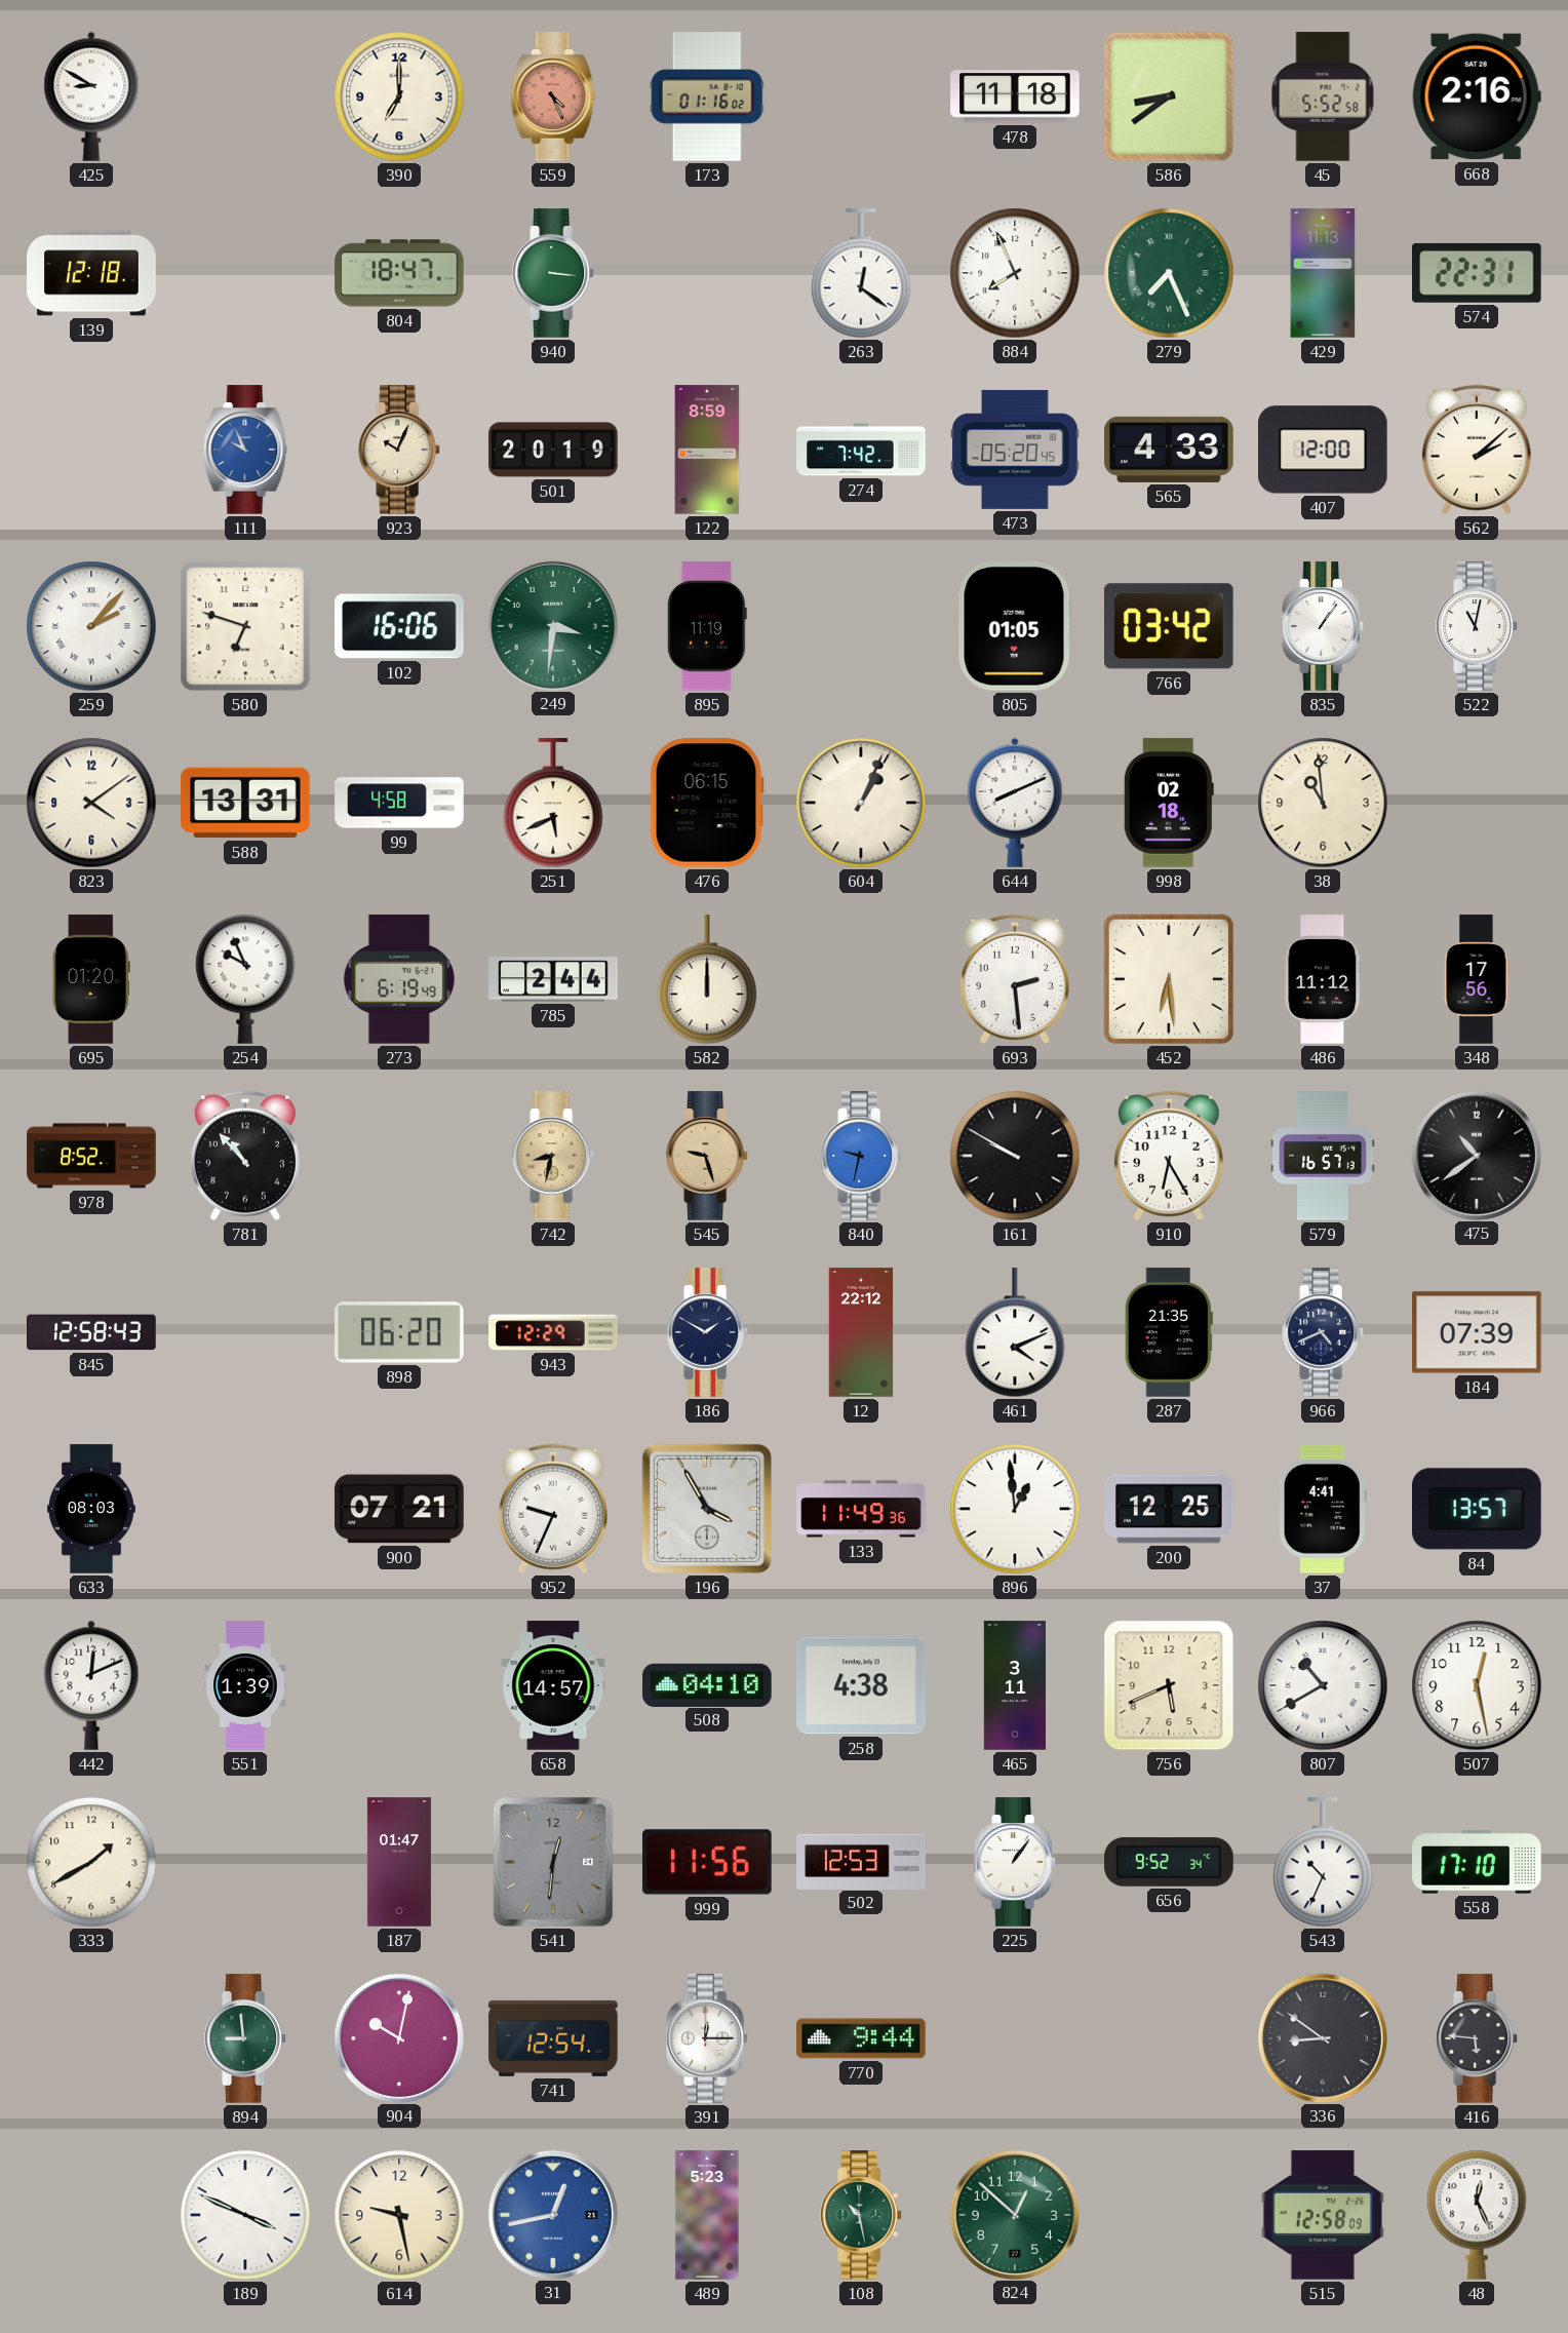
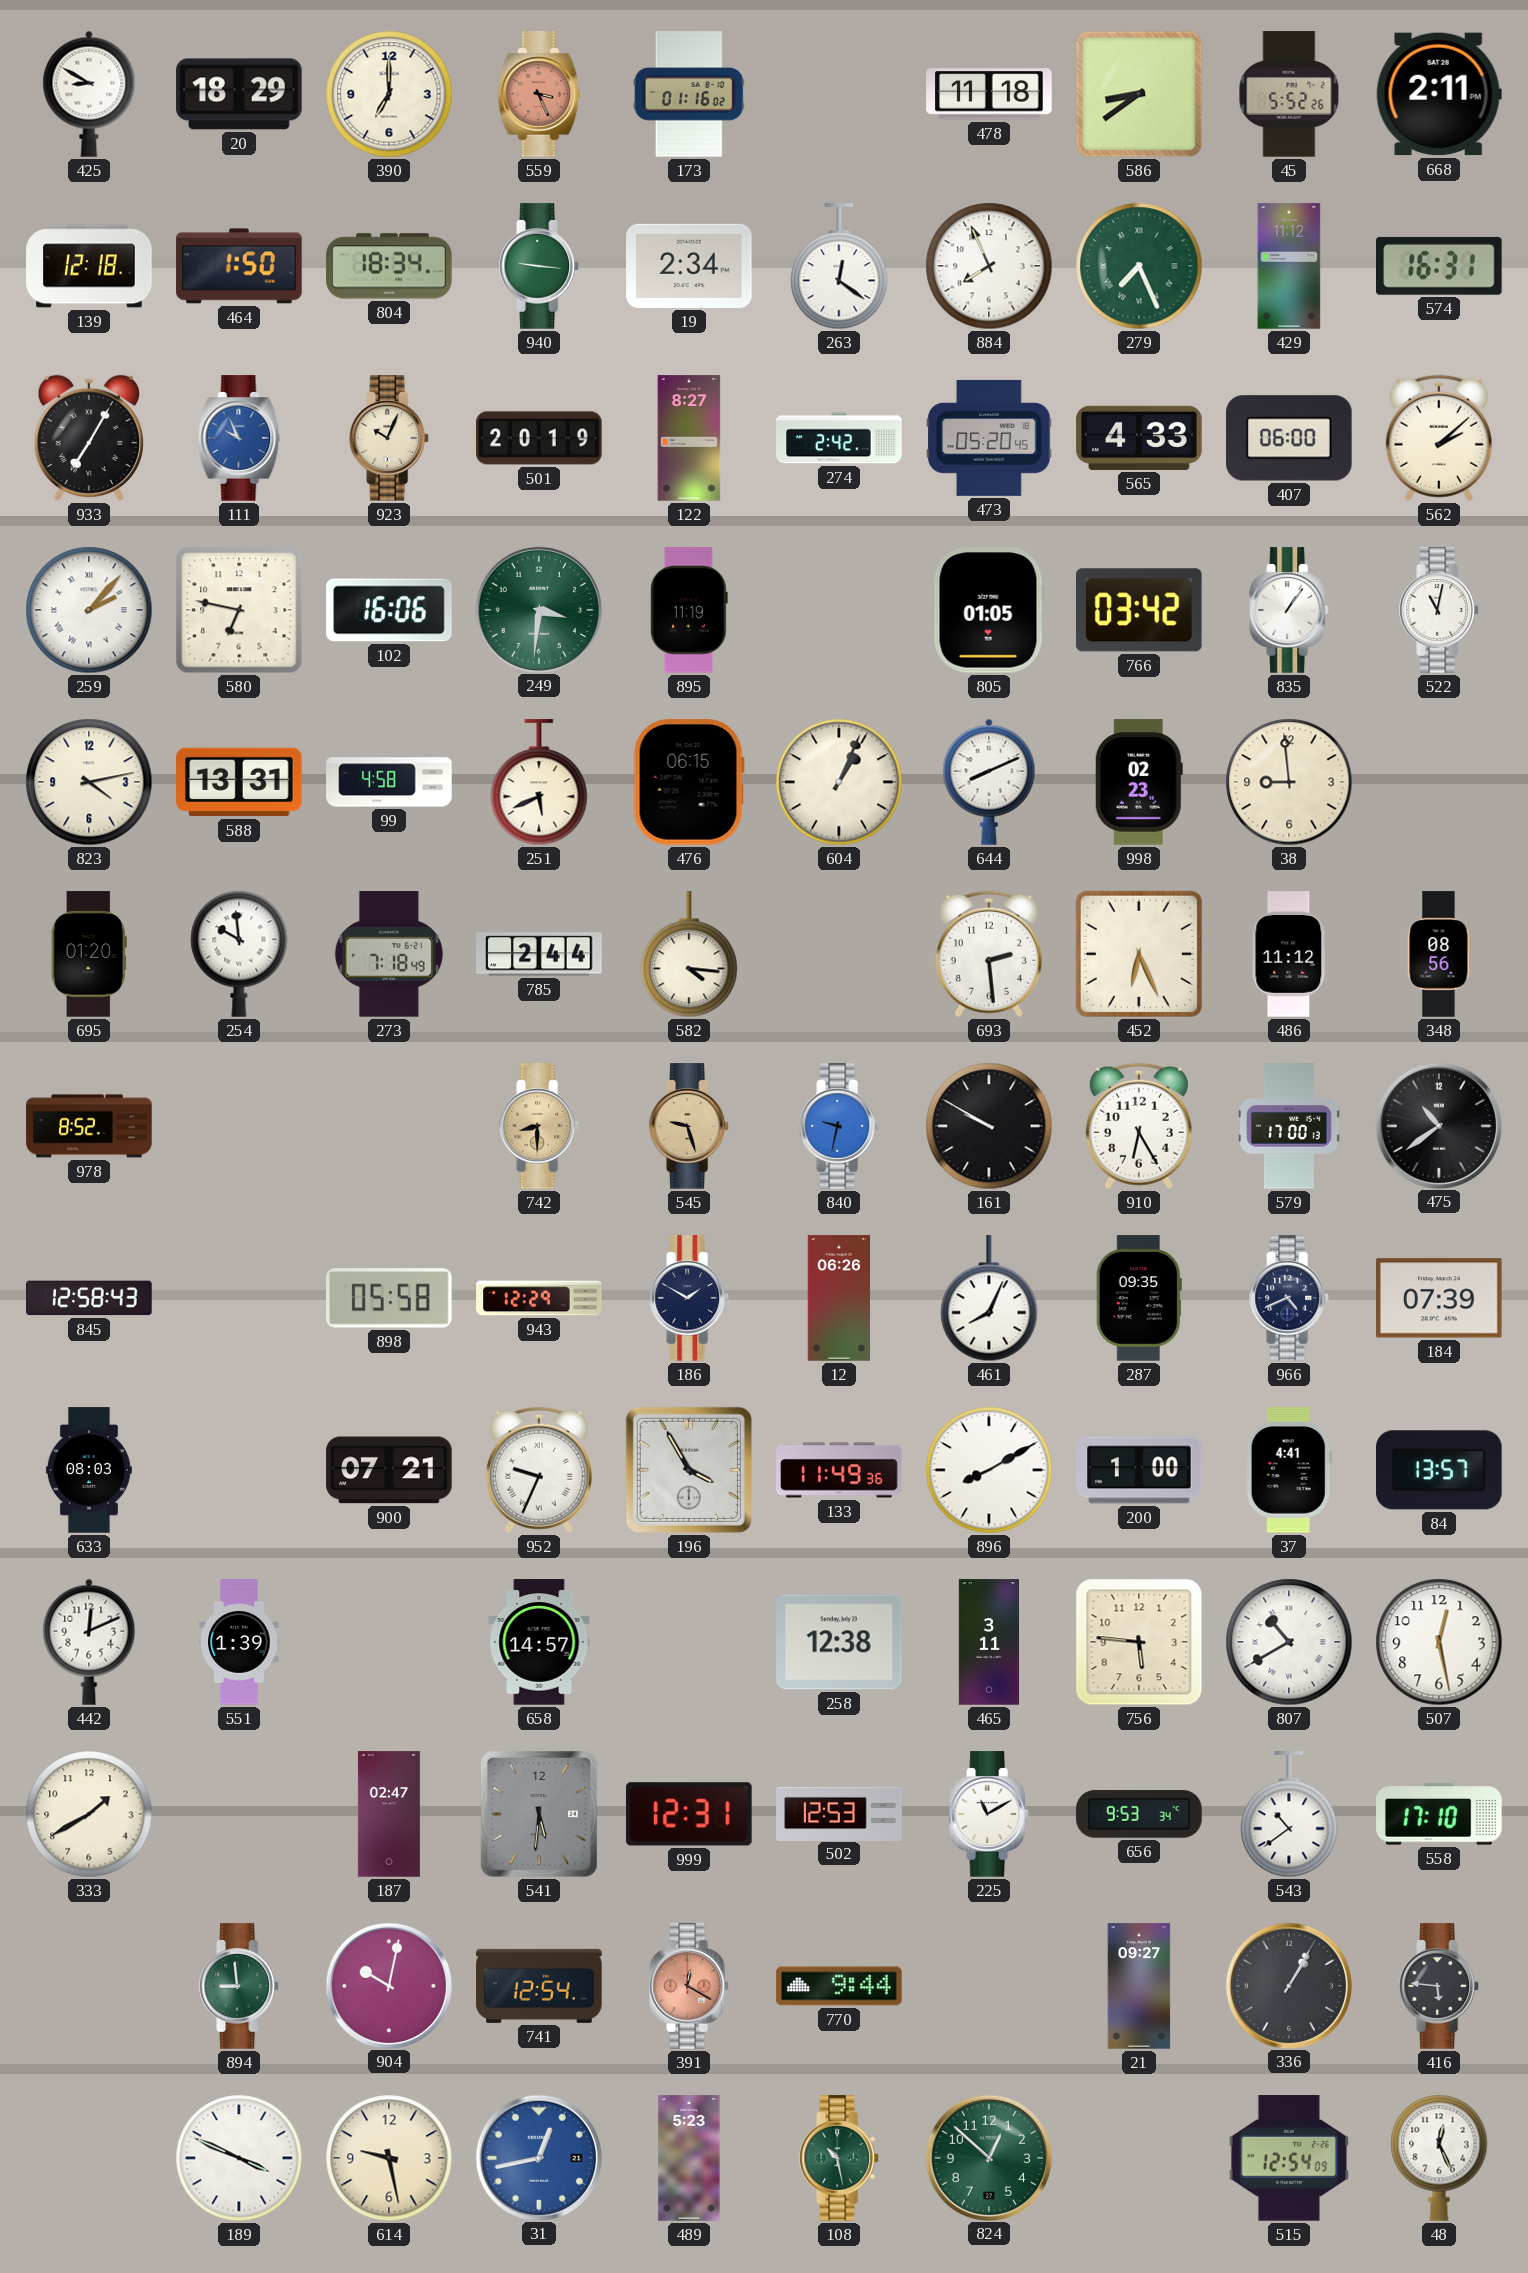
20: none -> 18:29 (239, 94)
559: 4:26 -> 3:26 (539, 94)
45: 5:52:58 -> 5:52:26 (1289, 94)
668: 2:16 -> 2:11 (1439, 94)
464: none -> 1:50 (239, 266)
804: 18:47 -> 18:34 (389, 266)
940: 3:16 -> 9:16 (540, 266)
19: none -> 2:34 (689, 266)
429: 11:13 -> 11:12 (1289, 266)
574: 22:31 -> 16:31 (1440, 266)
933: none -> 7:05 (88, 438)
122: 8:59 -> 8:27 (689, 438)
274: 7:42 -> 2:42 (839, 438)
407: 12:00 -> 06:00 (1289, 438)
580: 6:48 -> 6:47 (239, 610)
823: 4:09 -> 4:13 (89, 782)
998: 02:18 -> 02:23 (1139, 782)
38: 10:59 -> 8:59 (1289, 782)
254: 9:56 -> 9:59 (239, 954)
273: 6:19 -> 7:18 (389, 954)
582: 12:00 -> 4:16 (689, 955)
452: 6:29 -> 6:26 (1139, 954)
348: 17:56 -> 08:56 (1439, 954)
781: 10:53 -> none (245, 1156)
742: 8:32 -> 8:30 (540, 1126)
579: 16:57 -> 17:00 (1289, 1126)
898: 06:20 -> 05:58 (389, 1298)
12: 22:12 -> 06:26 (839, 1298)
461: 4:11 -> 8:04 (989, 1299)
287: 21:35 -> 09:35 (1139, 1298)
896: 12:59 -> 8:10 (989, 1470)
200: 12:25 -> 1:00 (1139, 1470)
508: 04:10 -> none (707, 1684)
258: 4:38 -> 12:38 (839, 1642)
756: 5:41 -> 5:46 (1139, 1642)
187: 01:47 -> 02:47 (389, 1814)
541: 12:31 -> 5:31 (539, 1815)
999: 11:56 -> 12:31 (689, 1814)
225: 1:06 -> 11:10 (990, 1814)
656: 9:52 -> 9:53 (1139, 1814)
543: 10:34 -> 10:39 (1289, 1815)
391: 12:15 -> 12:20 (690, 1986)
391 dial: white -> salmon (690, 1986)
21: none -> 09:27 (1139, 1986)
336: 8:51 -> 1:05 (1288, 1985)
515: 12:58 -> 12:54 (1289, 2158)
